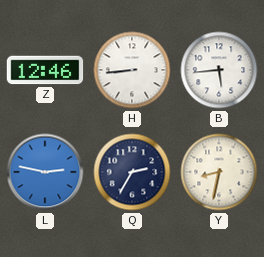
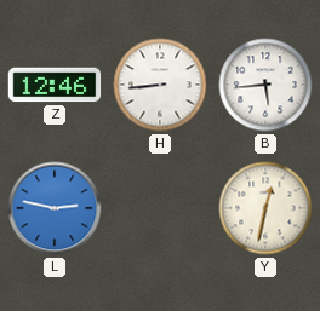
Q: 2:35 -> none (132, 172)
Y: 8:32 -> 12:32 (265, 208)
